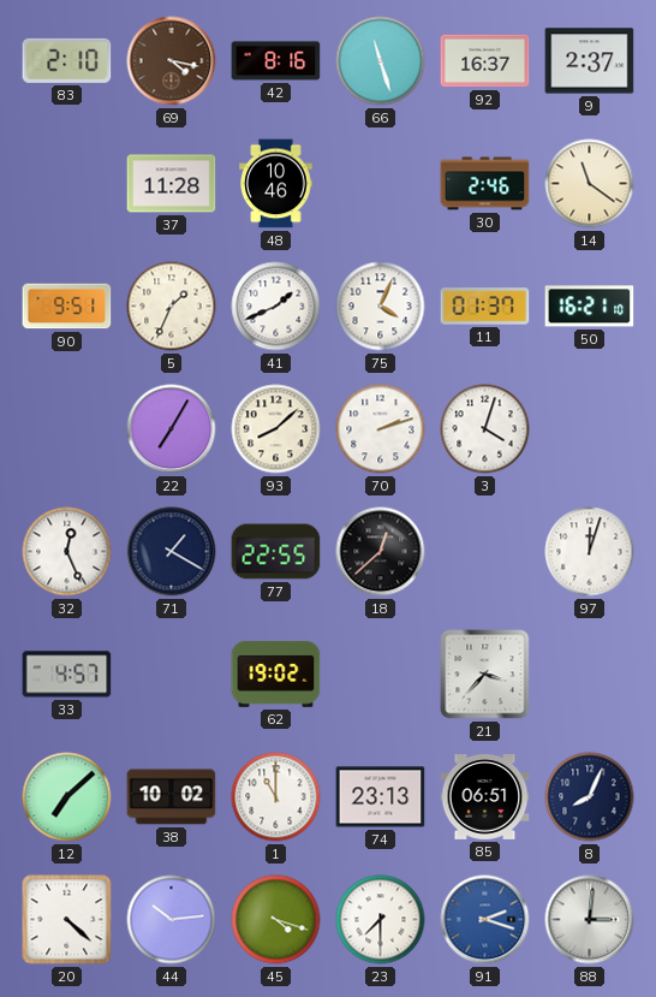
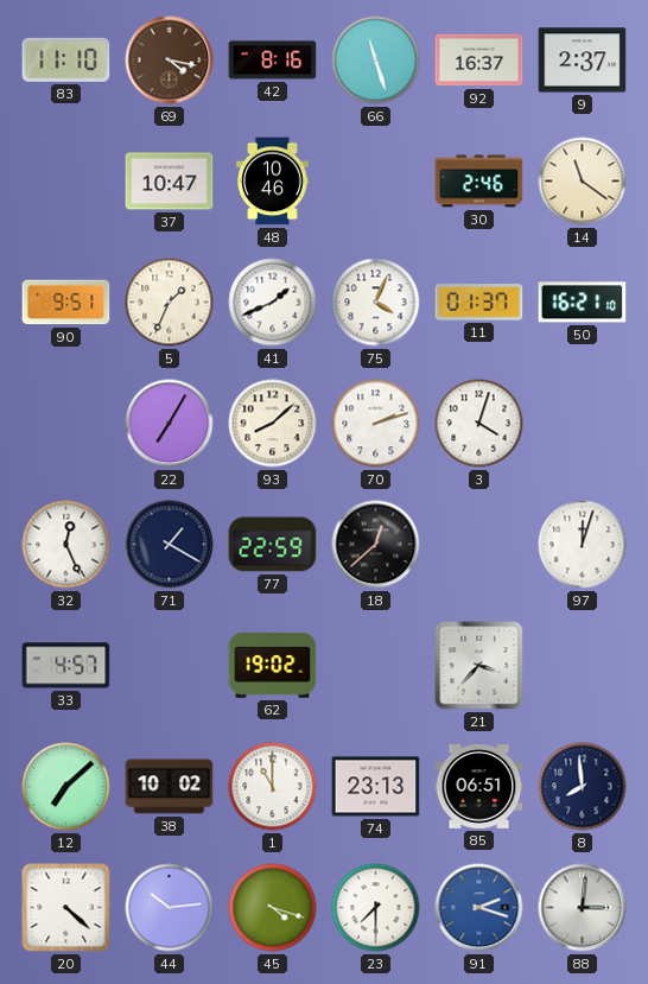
83: 2:10 -> 11:10 (66, 59)
37: 11:28 -> 10:47 (170, 182)
77: 22:55 -> 22:59 (273, 545)
8: 8:04 -> 7:59 (583, 787)
